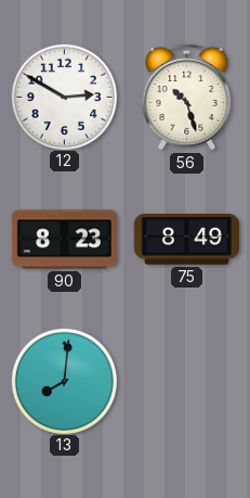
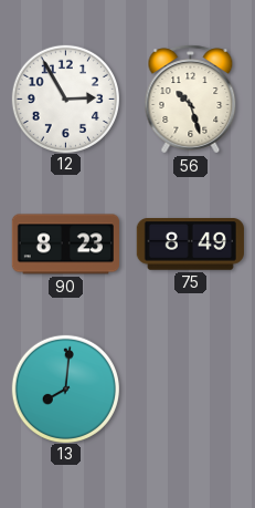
12: 2:50 -> 2:55 (65, 99)
